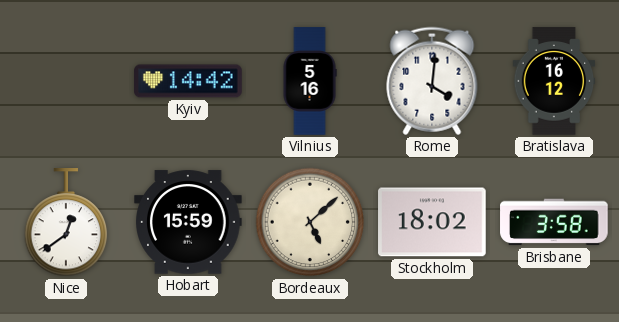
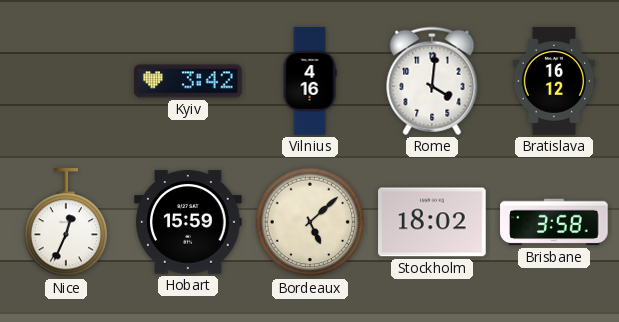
Kyiv: 14:42 -> 3:42 (188, 81)
Vilnius: 5:16 -> 4:16 (310, 81)
Nice: 12:39 -> 12:34 (66, 223)
